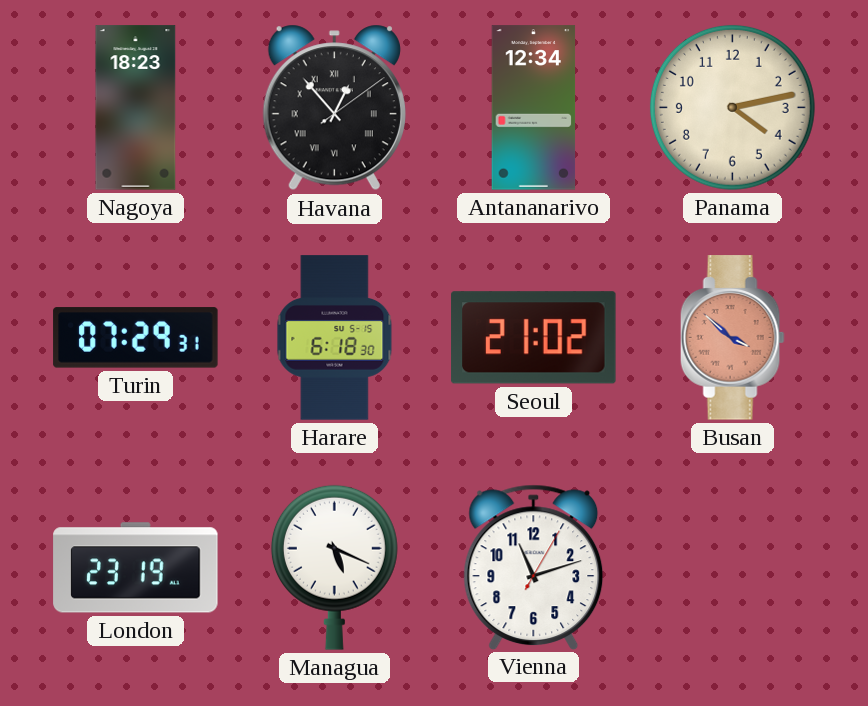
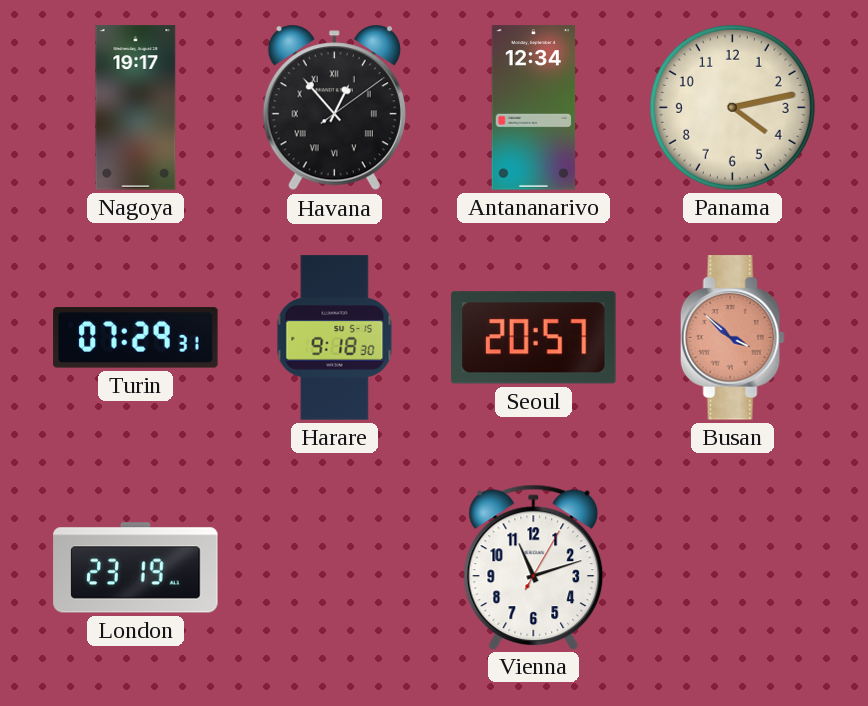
Nagoya: 18:23 -> 19:17 (136, 108)
Harare: 6:18 -> 9:18 (335, 338)
Seoul: 21:02 -> 20:57 (534, 338)
Managua: 5:19 -> none (334, 567)
